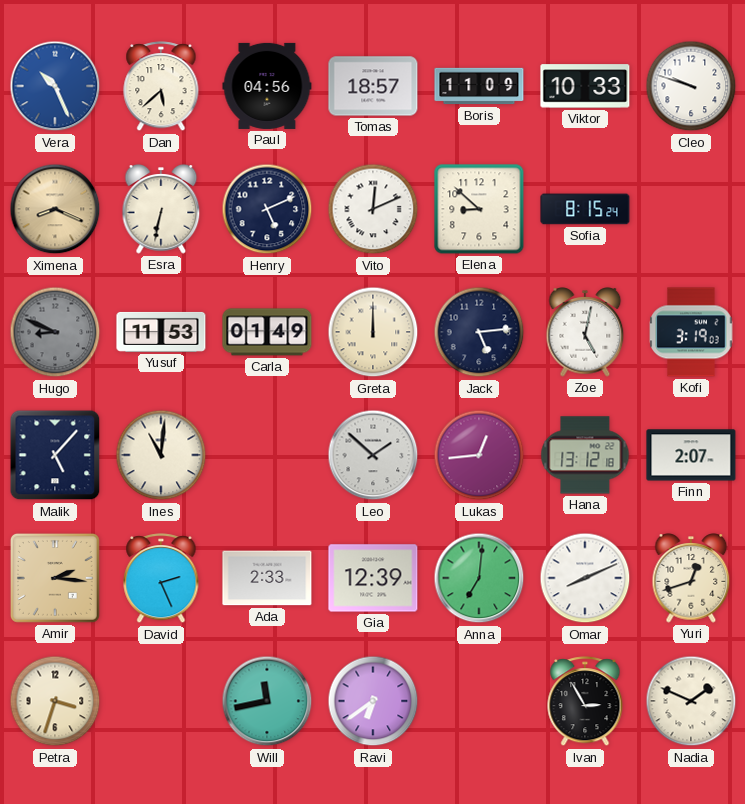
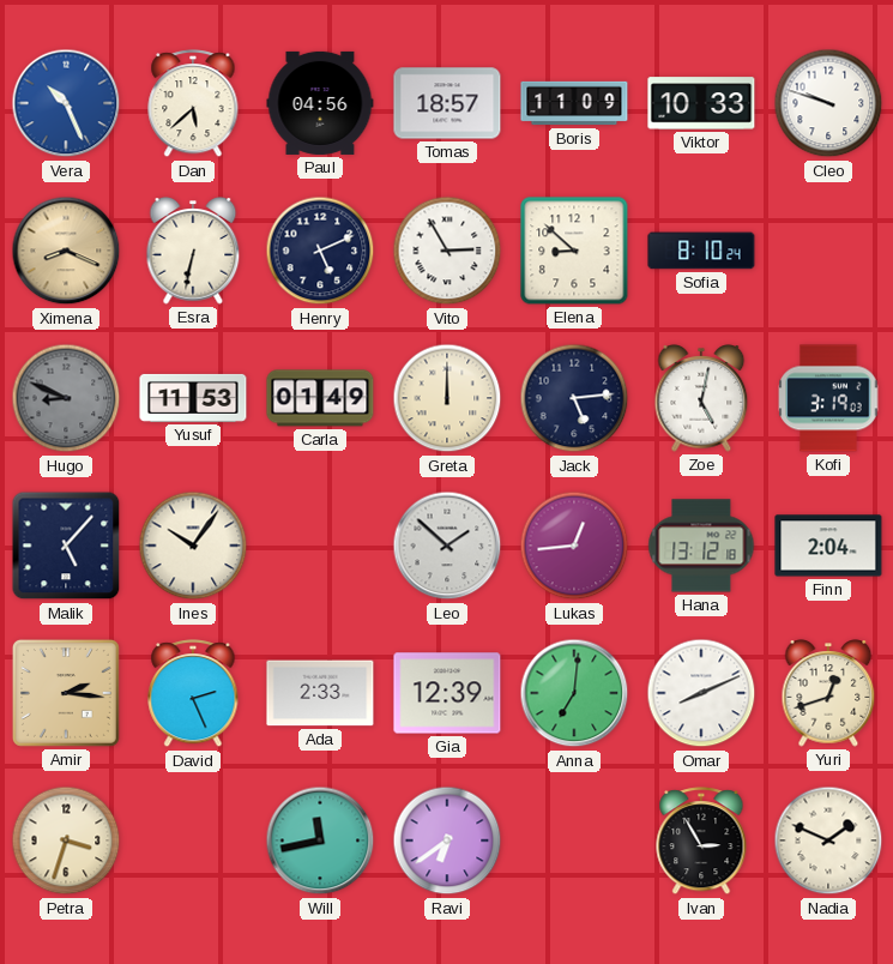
Vito: 12:11 -> 2:55 (447, 251)
Sofia: 8:15 -> 8:10 (701, 251)
Ines: 11:01 -> 10:06 (193, 546)
Finn: 2:07 -> 2:04 (828, 546)
